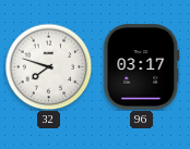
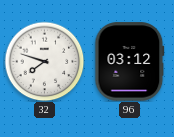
96: 03:17 -> 03:12 (130, 62)
